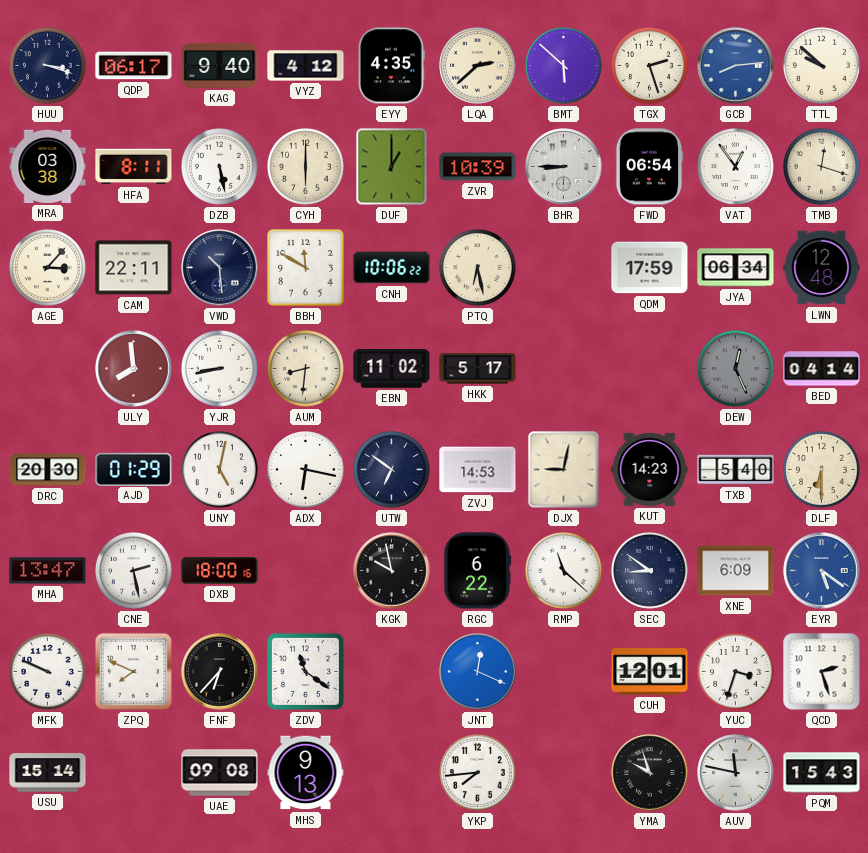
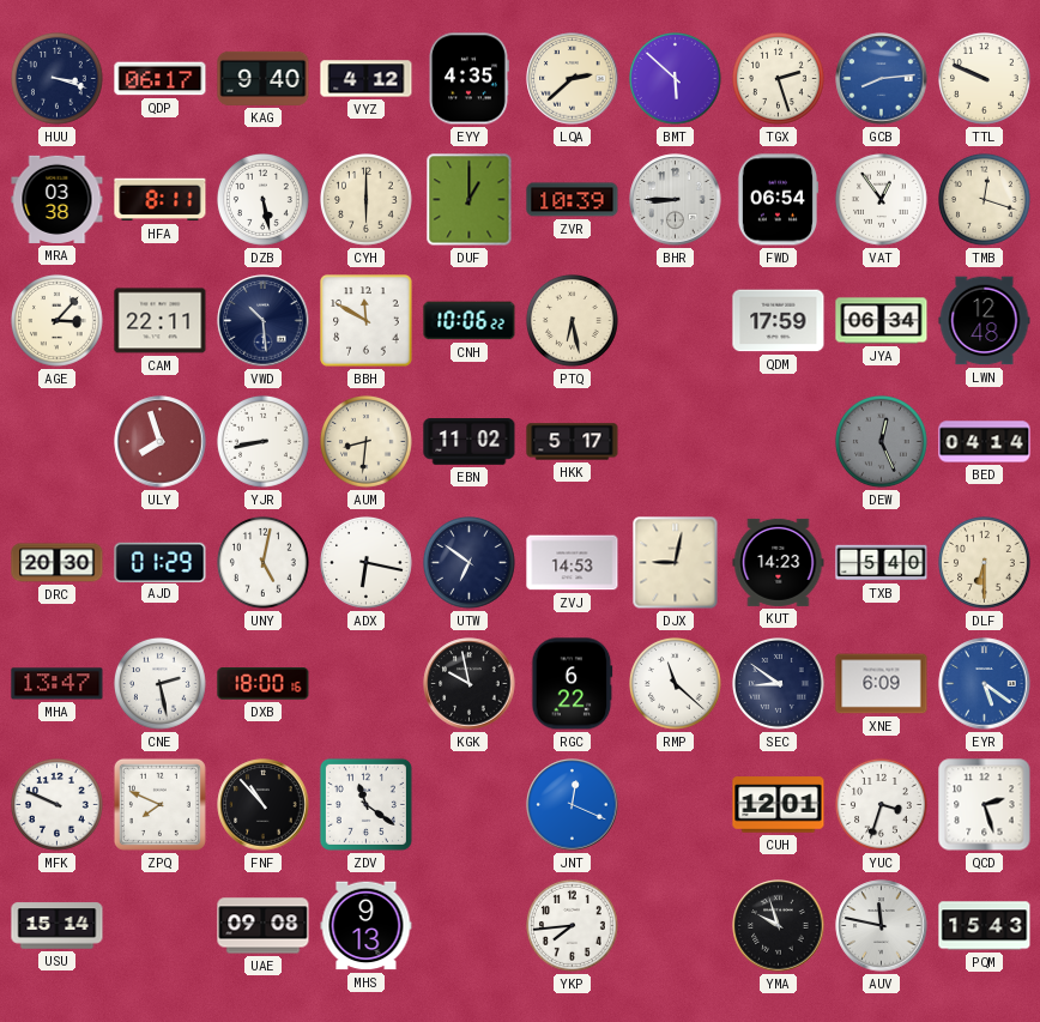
TTL: 9:52 -> 9:49 (985, 79)
ULY: 7:59 -> 7:57 (161, 442)
FNF: 6:37 -> 10:53 (264, 805)
